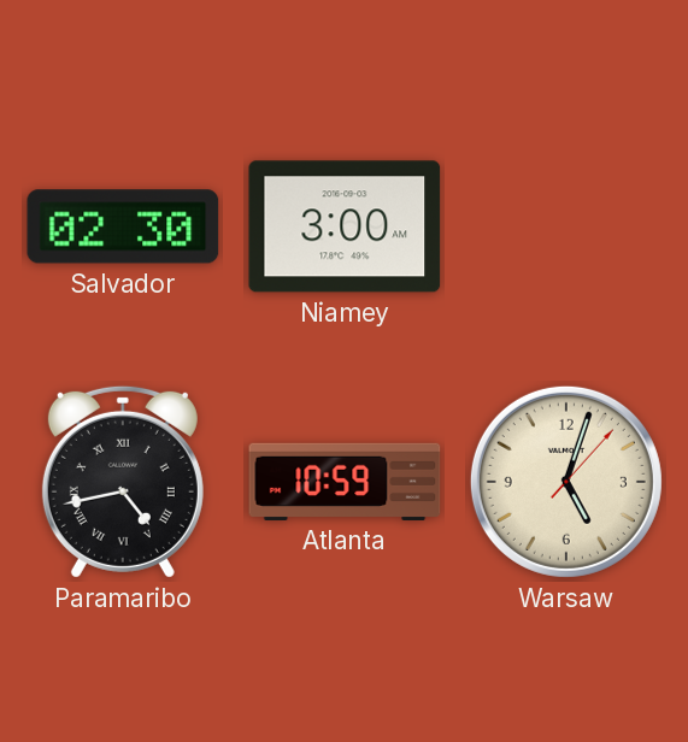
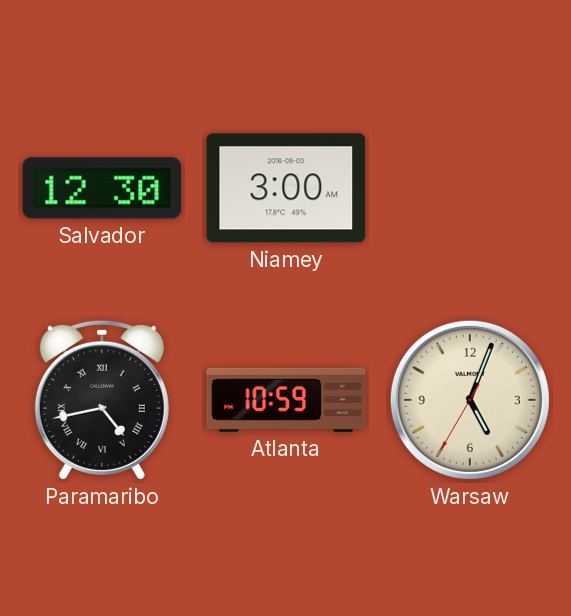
Salvador: 02:30 -> 12:30 (102, 188)
Warsaw: 5:03:07 -> 5:03:35 (470, 400)
